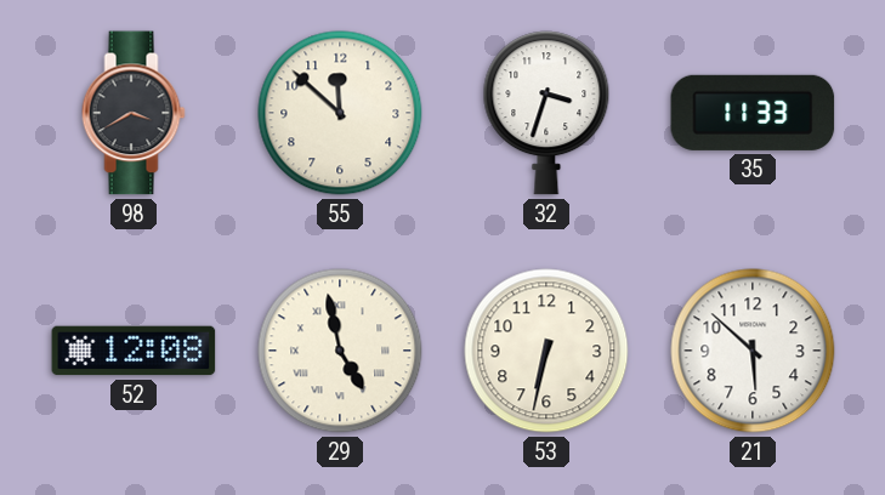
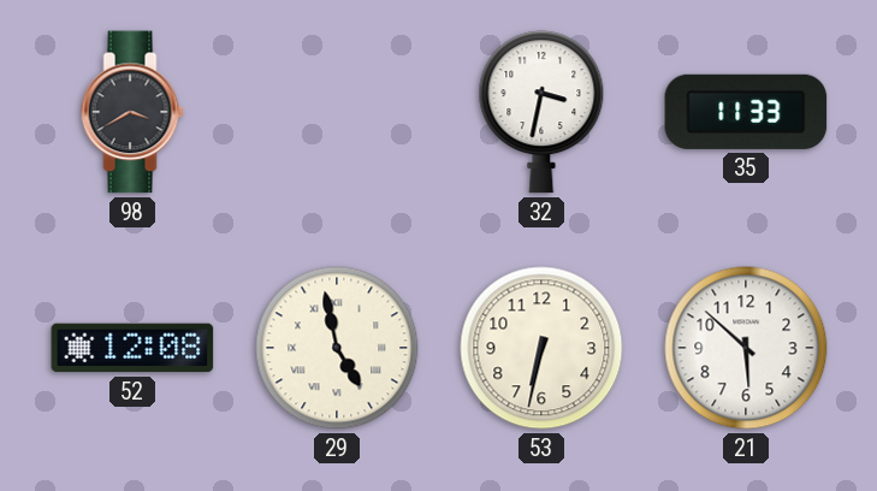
55: 11:52 -> none (340, 113)
32: 3:33 -> 3:32 (541, 112)
